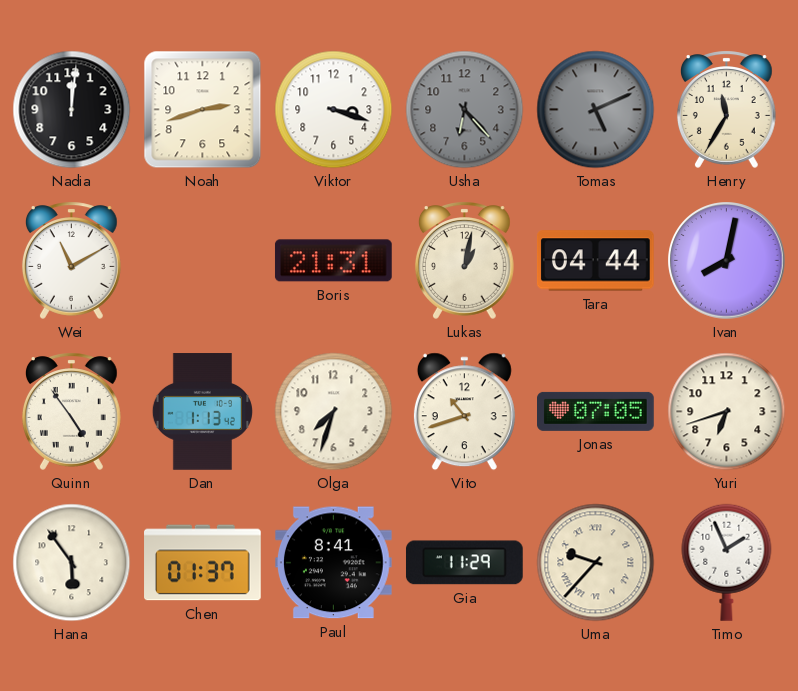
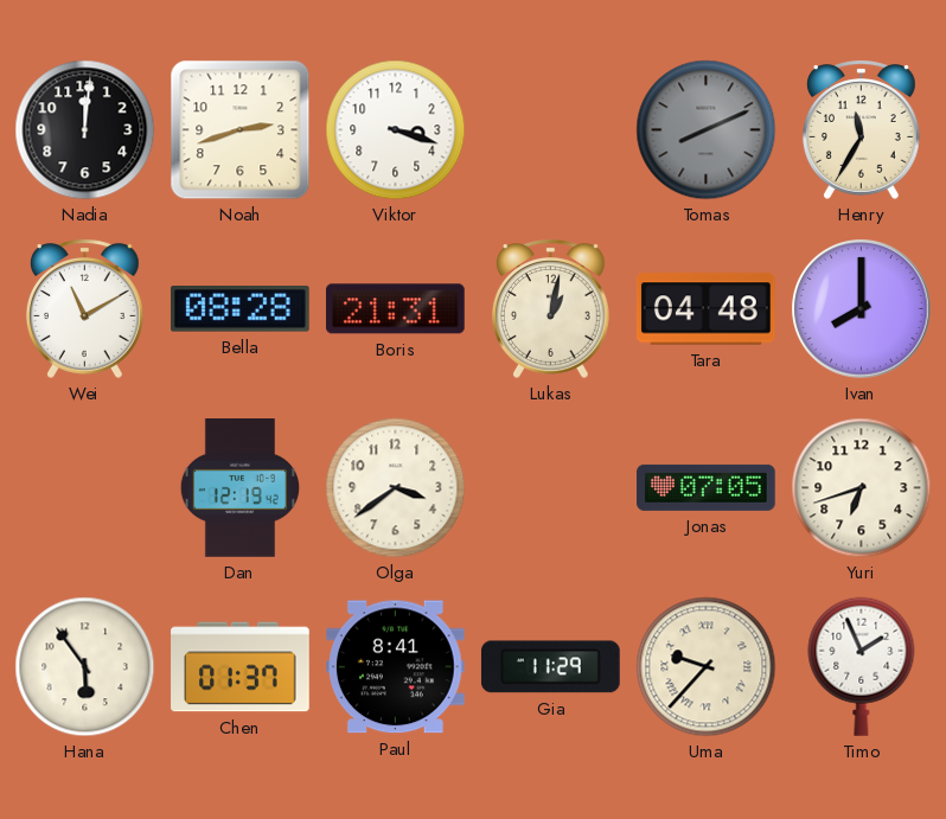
Usha: 6:23 -> none (465, 110)
Tomas: 5:11 -> 8:11 (707, 130)
Bella: none -> 08:28 (239, 309)
Tara: 04:44 -> 04:48 (705, 309)
Ivan: 8:02 -> 8:00 (862, 309)
Quinn: 4:54 -> none (71, 411)
Dan: 1:13 -> 12:19 (239, 488)
Olga: 7:33 -> 3:39 (396, 488)
Vito: 10:42 -> none (464, 412)
